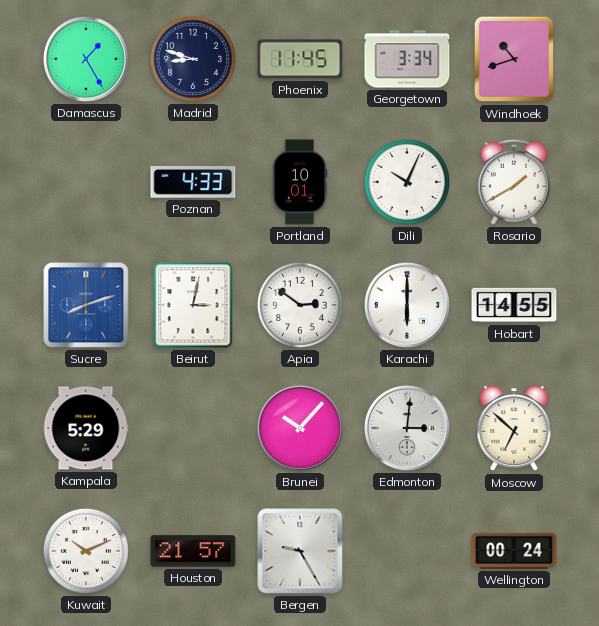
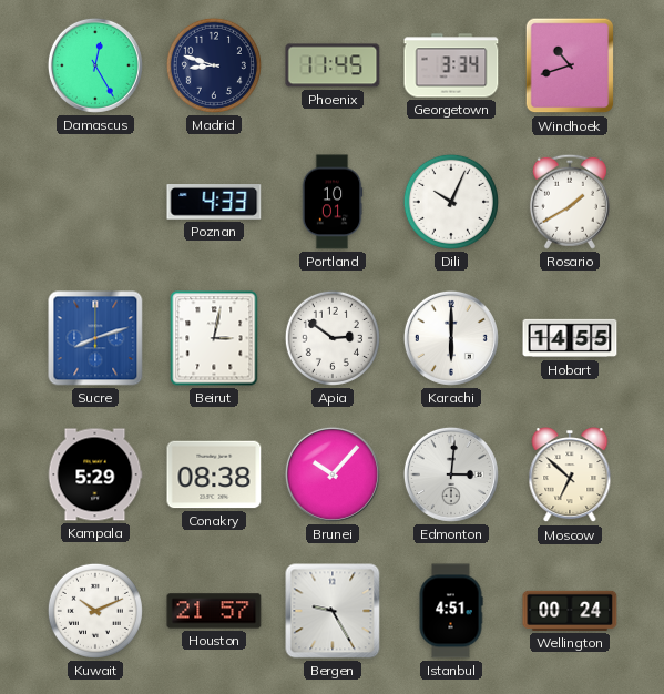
Damascus: 1:25 -> 12:25 (95, 65)
Conakry: none -> 08:38 (214, 474)
Istanbul: none -> 4:51 (451, 611)
